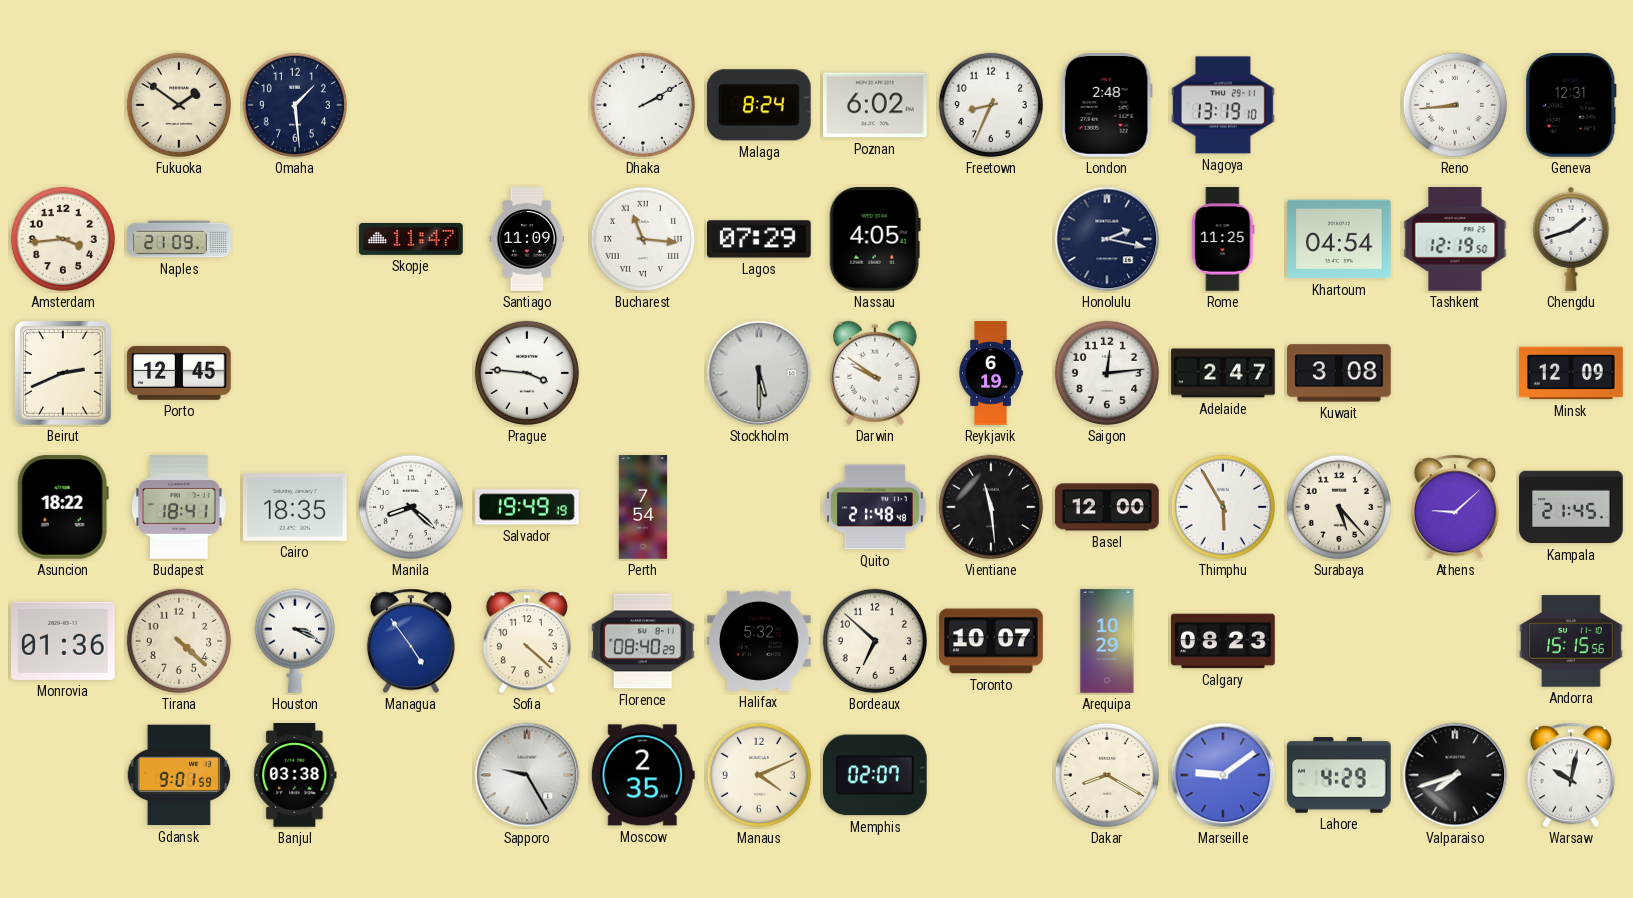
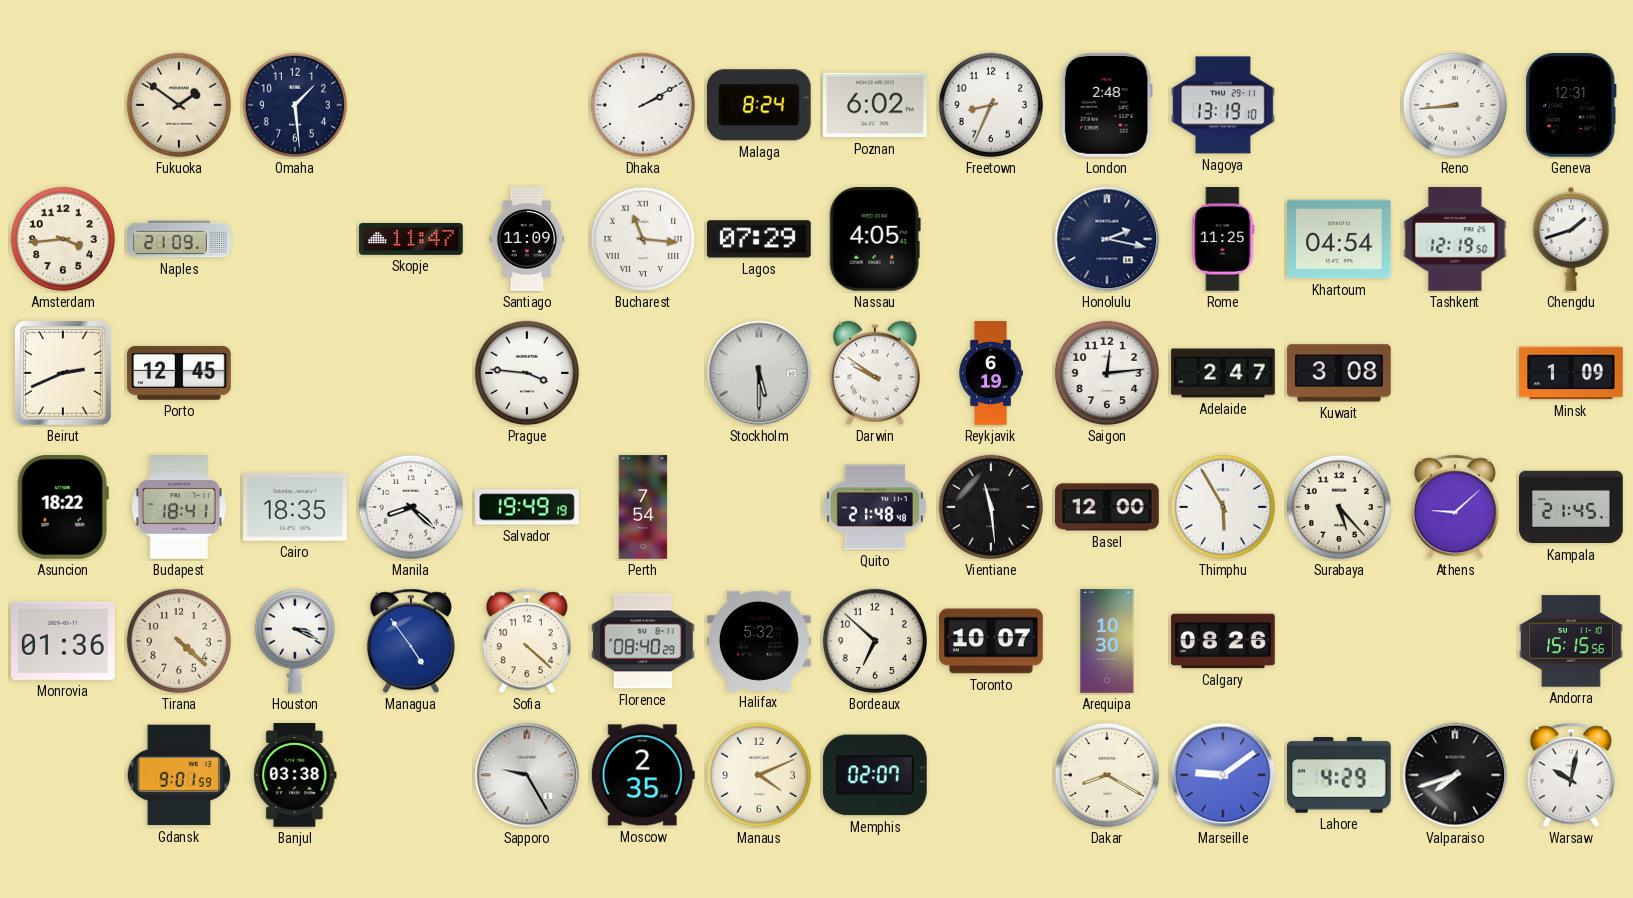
Minsk: 12:09 -> 1:09 (1571, 373)
Arequipa: 10:29 -> 10:30 (1107, 641)
Calgary: 08:23 -> 08:26 (1223, 641)
